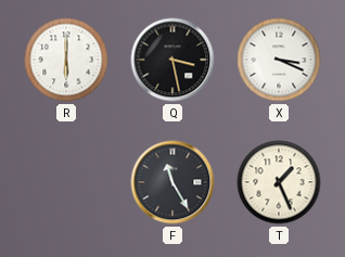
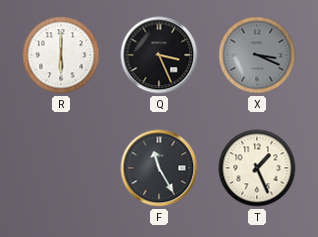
Q: 3:28 -> 3:26 (159, 55)
X dial: white -> grey (257, 55)
